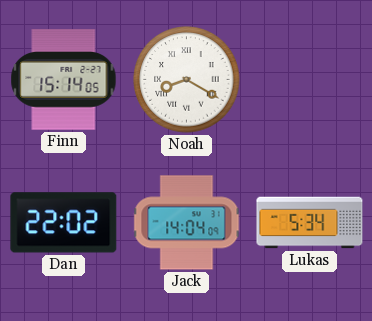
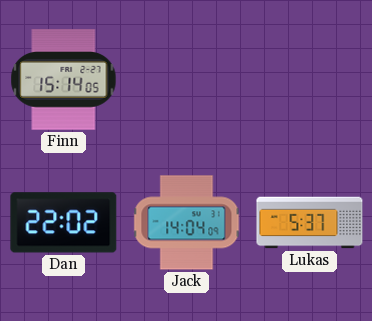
Noah: 8:20 -> none (187, 80)
Lukas: 5:34 -> 5:37 (310, 223)
